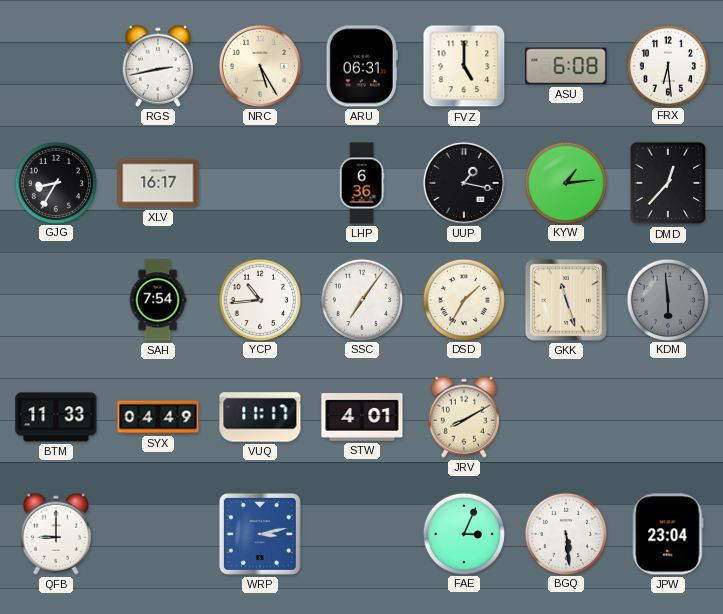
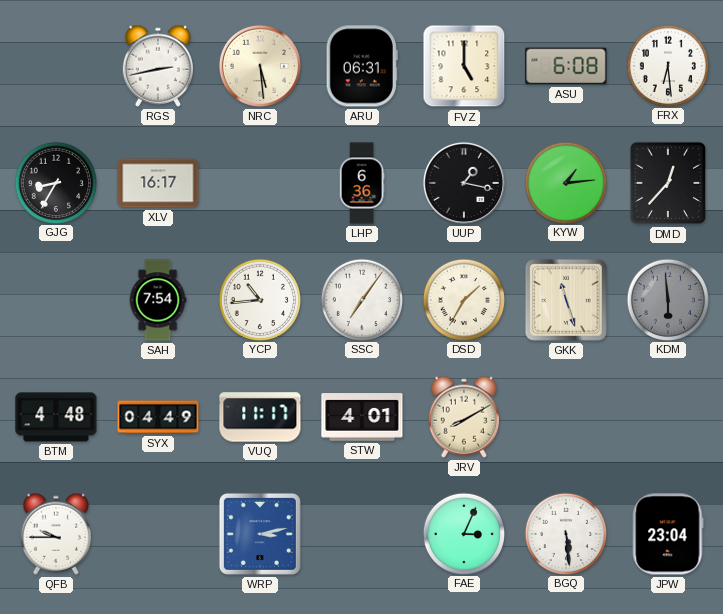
NRC: 5:25 -> 5:29 (260, 66)
BTM: 11:33 -> 4:48 (56, 417)
QFB: 9:00 -> 9:45 (56, 534)
